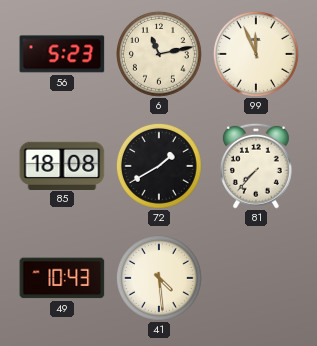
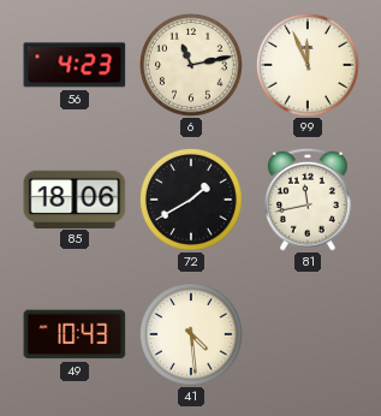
56: 5:23 -> 4:23 (75, 65)
85: 18:08 -> 18:06 (75, 198)
81: 7:37 -> 11:43 (309, 200)
